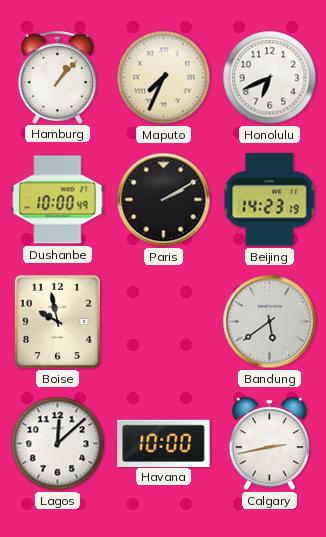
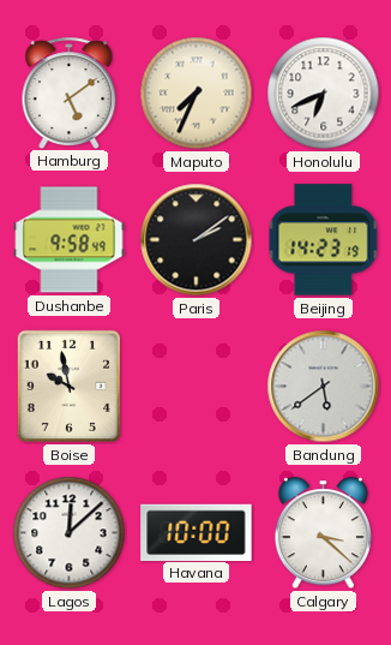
Hamburg: 1:07 -> 5:09 (70, 92)
Dushanbe: 10:00 -> 9:58 (70, 240)
Paris: 2:10 -> 2:09 (197, 240)
Calgary: 2:43 -> 3:22 (323, 533)
